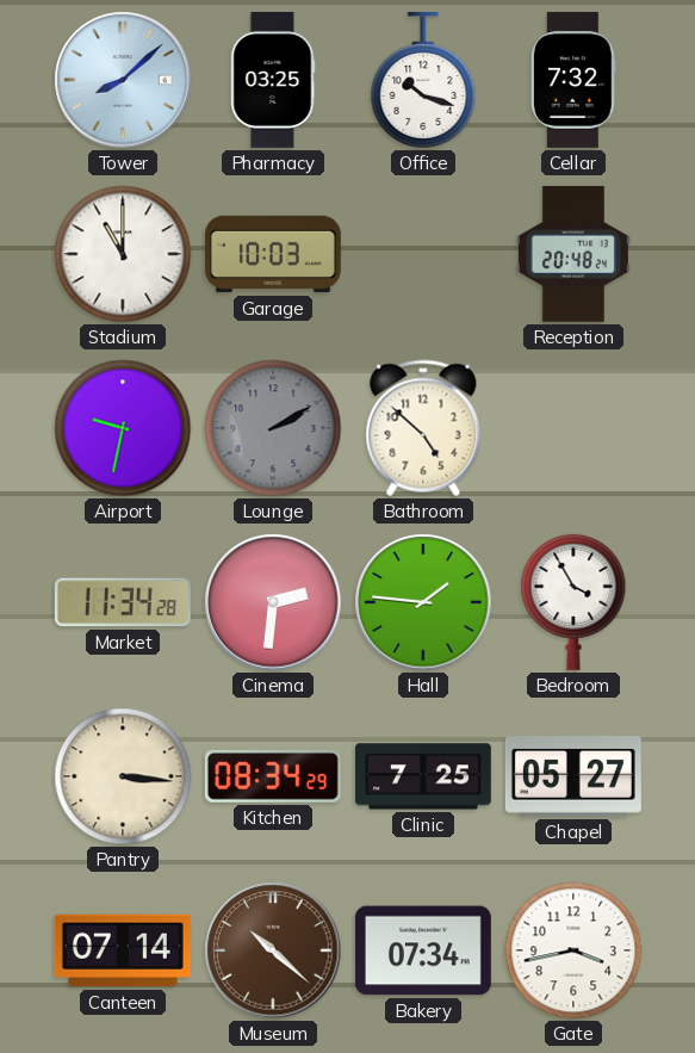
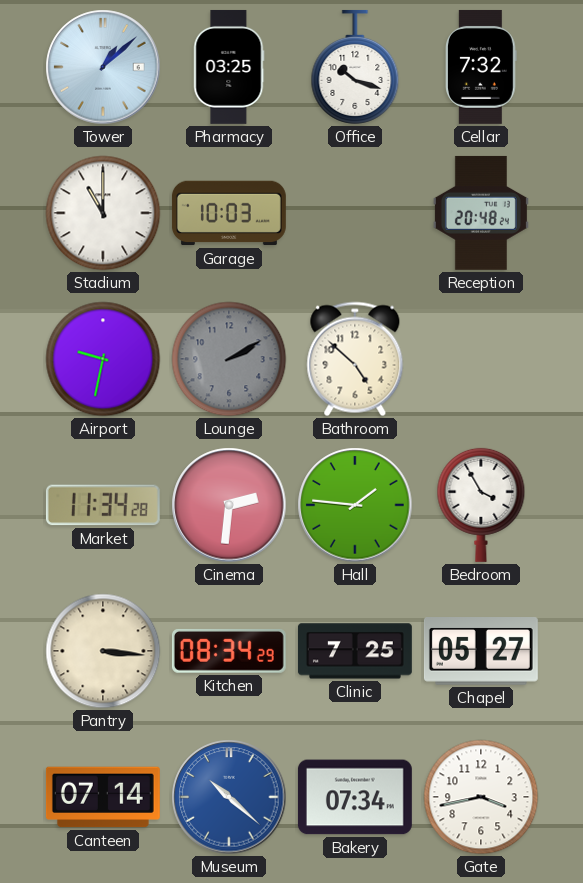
Tower: 8:08 -> 1:08 (103, 67)
Museum dial: brown -> blue (229, 797)
